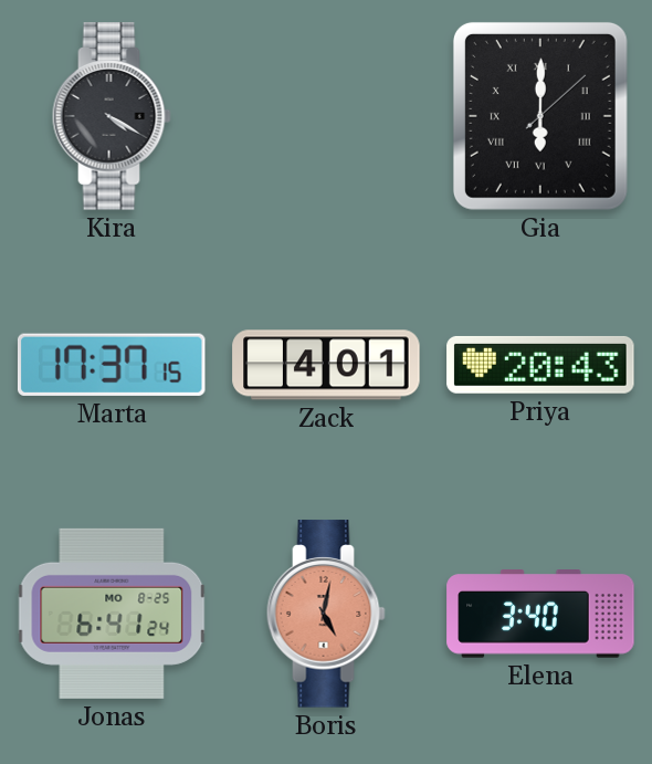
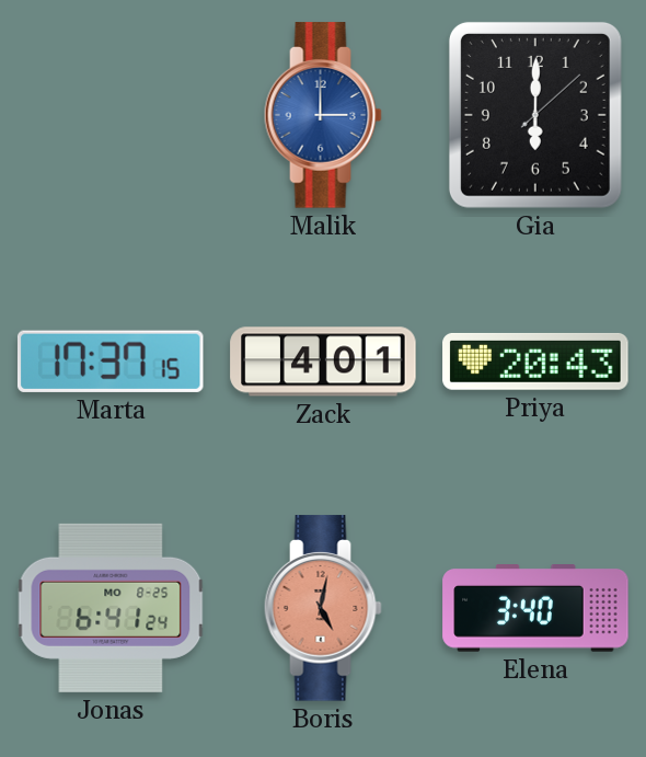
Kira: 4:20 -> none (112, 116)
Malik: none -> 3:00 (323, 115)
Gia numerals: Roman -> Arabic (535, 115)
